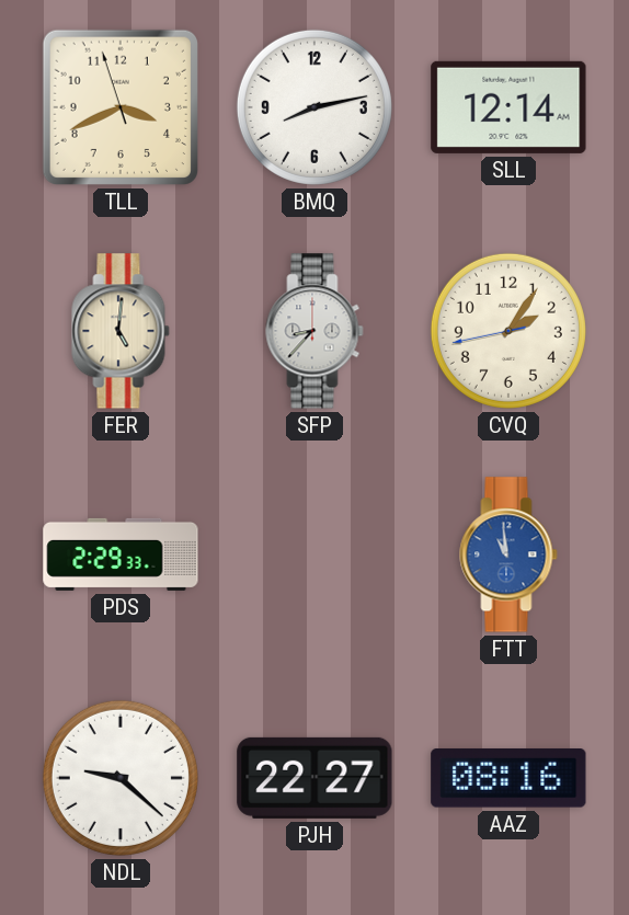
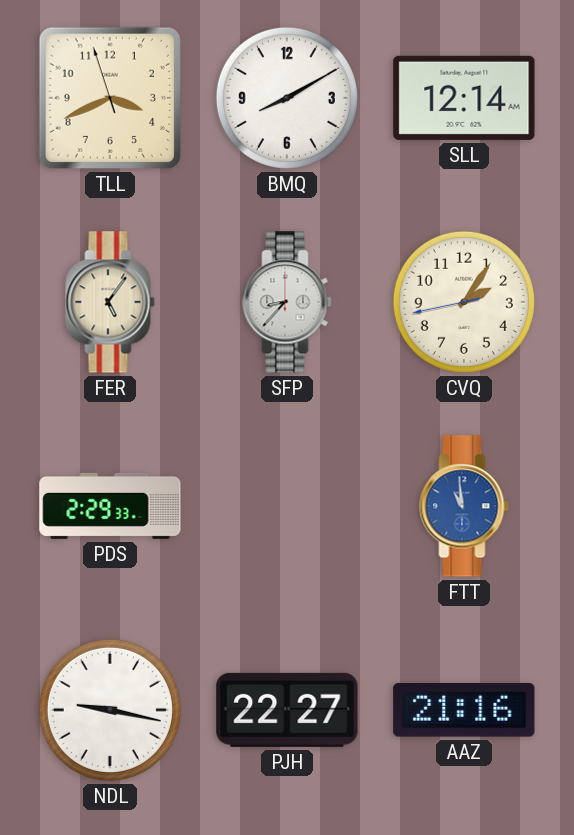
BMQ: 8:13 -> 8:10 (287, 98)
FER: 5:01 -> 5:06 (110, 302)
NDL: 9:22 -> 9:17 (110, 710)
AAZ: 08:16 -> 21:16 (464, 710)
